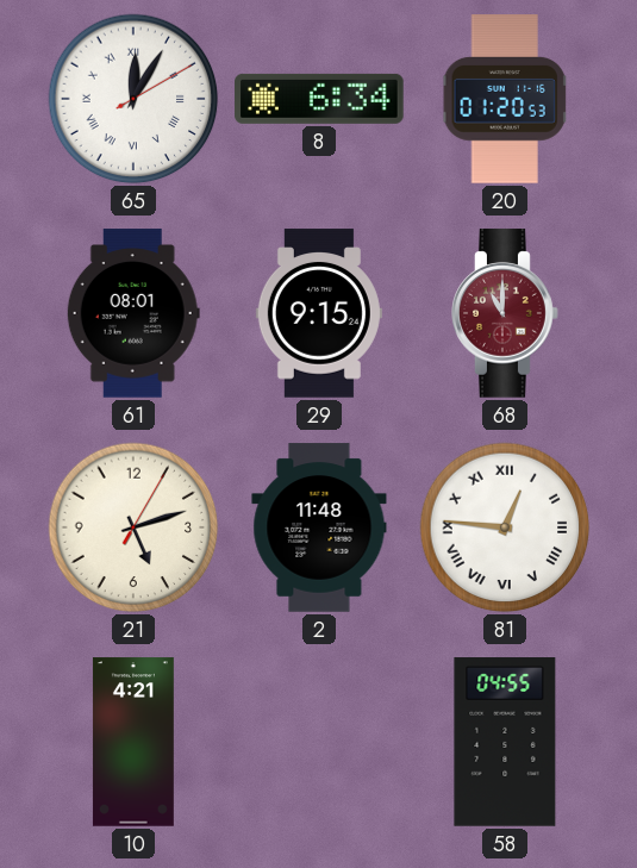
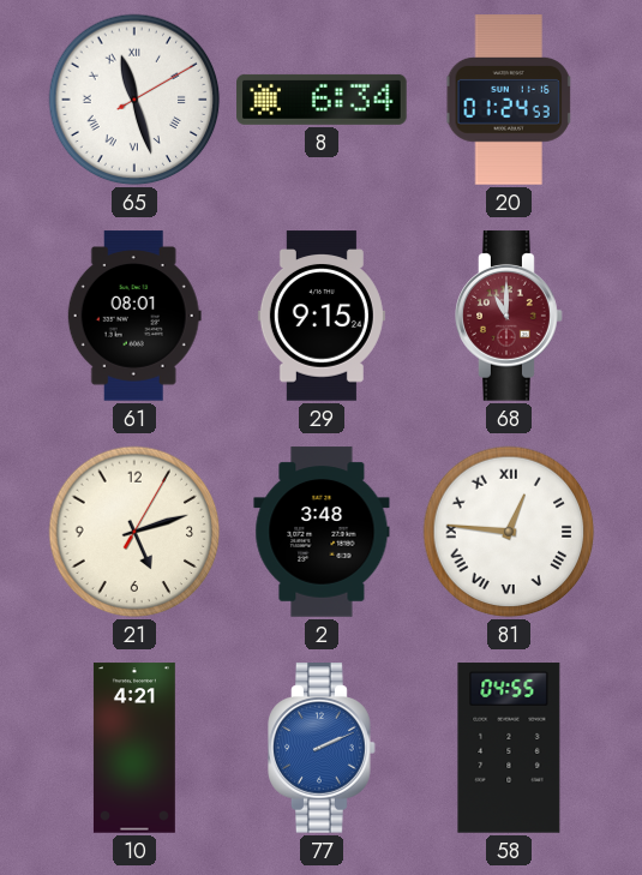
65: 12:05 -> 11:27 (134, 100)
20: 01:20 -> 01:24 (509, 100)
2: 11:48 -> 3:48 (322, 532)
77: none -> 2:11 (322, 748)
